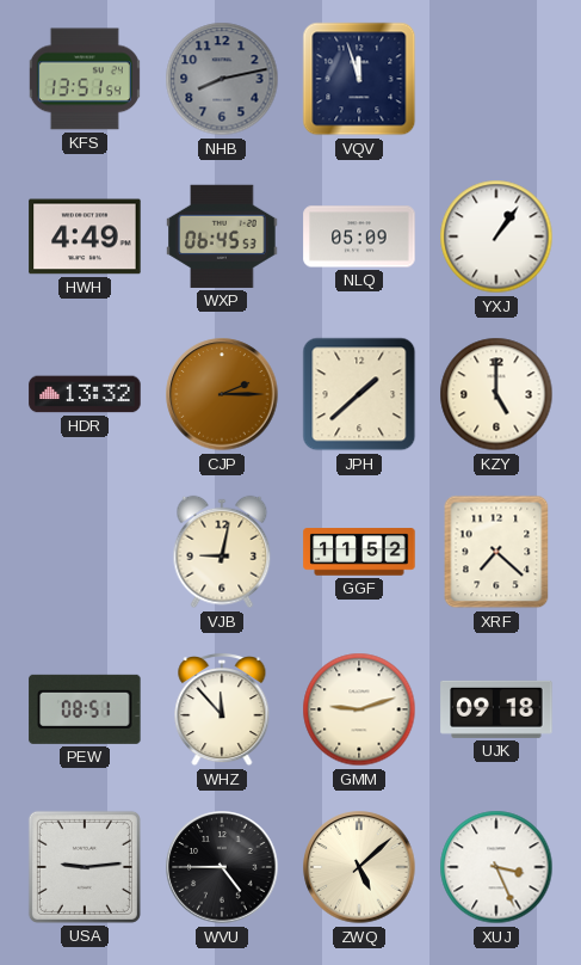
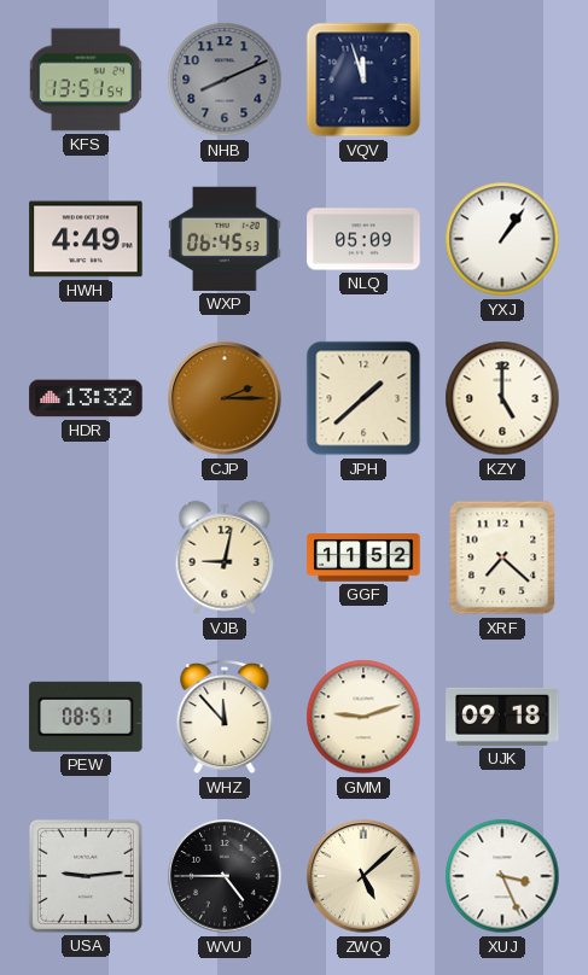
NHB: 8:13 -> 8:11 (225, 80)
